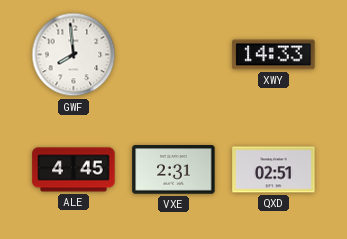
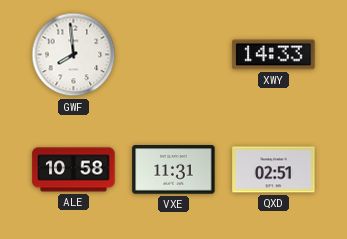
ALE: 4:45 -> 10:58 (74, 170)
VXE: 2:31 -> 11:31 (174, 170)
